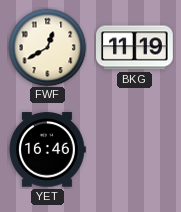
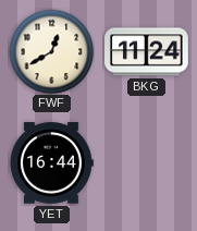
BKG: 11:19 -> 11:24 (147, 52)
YET: 16:46 -> 16:44 (51, 163)
